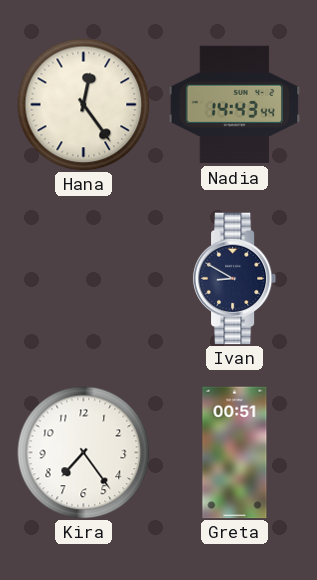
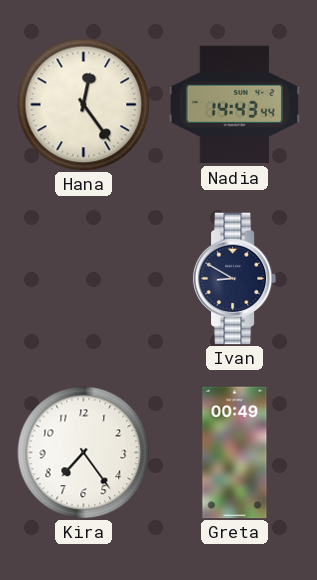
Greta: 00:51 -> 00:49 (235, 453)
